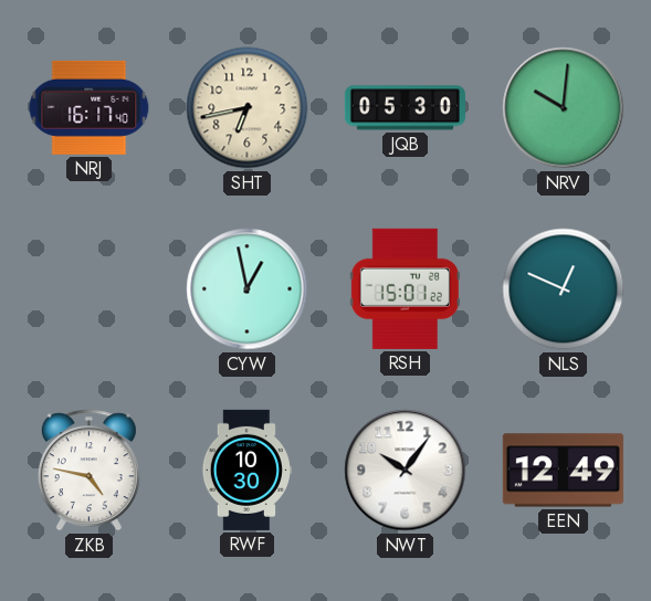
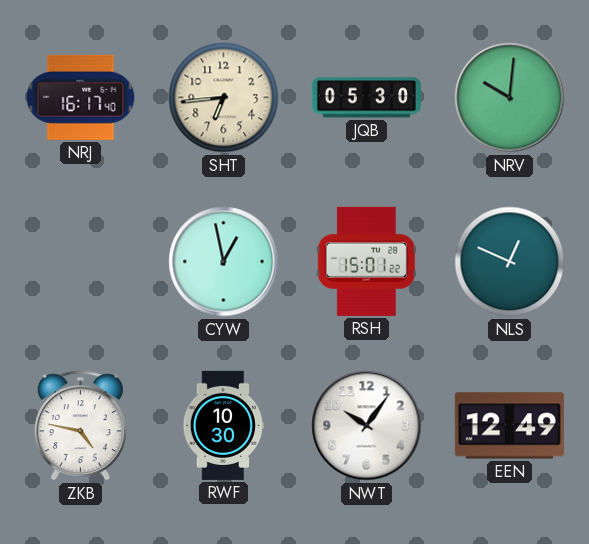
SHT: 6:43 -> 6:44 (224, 98)
